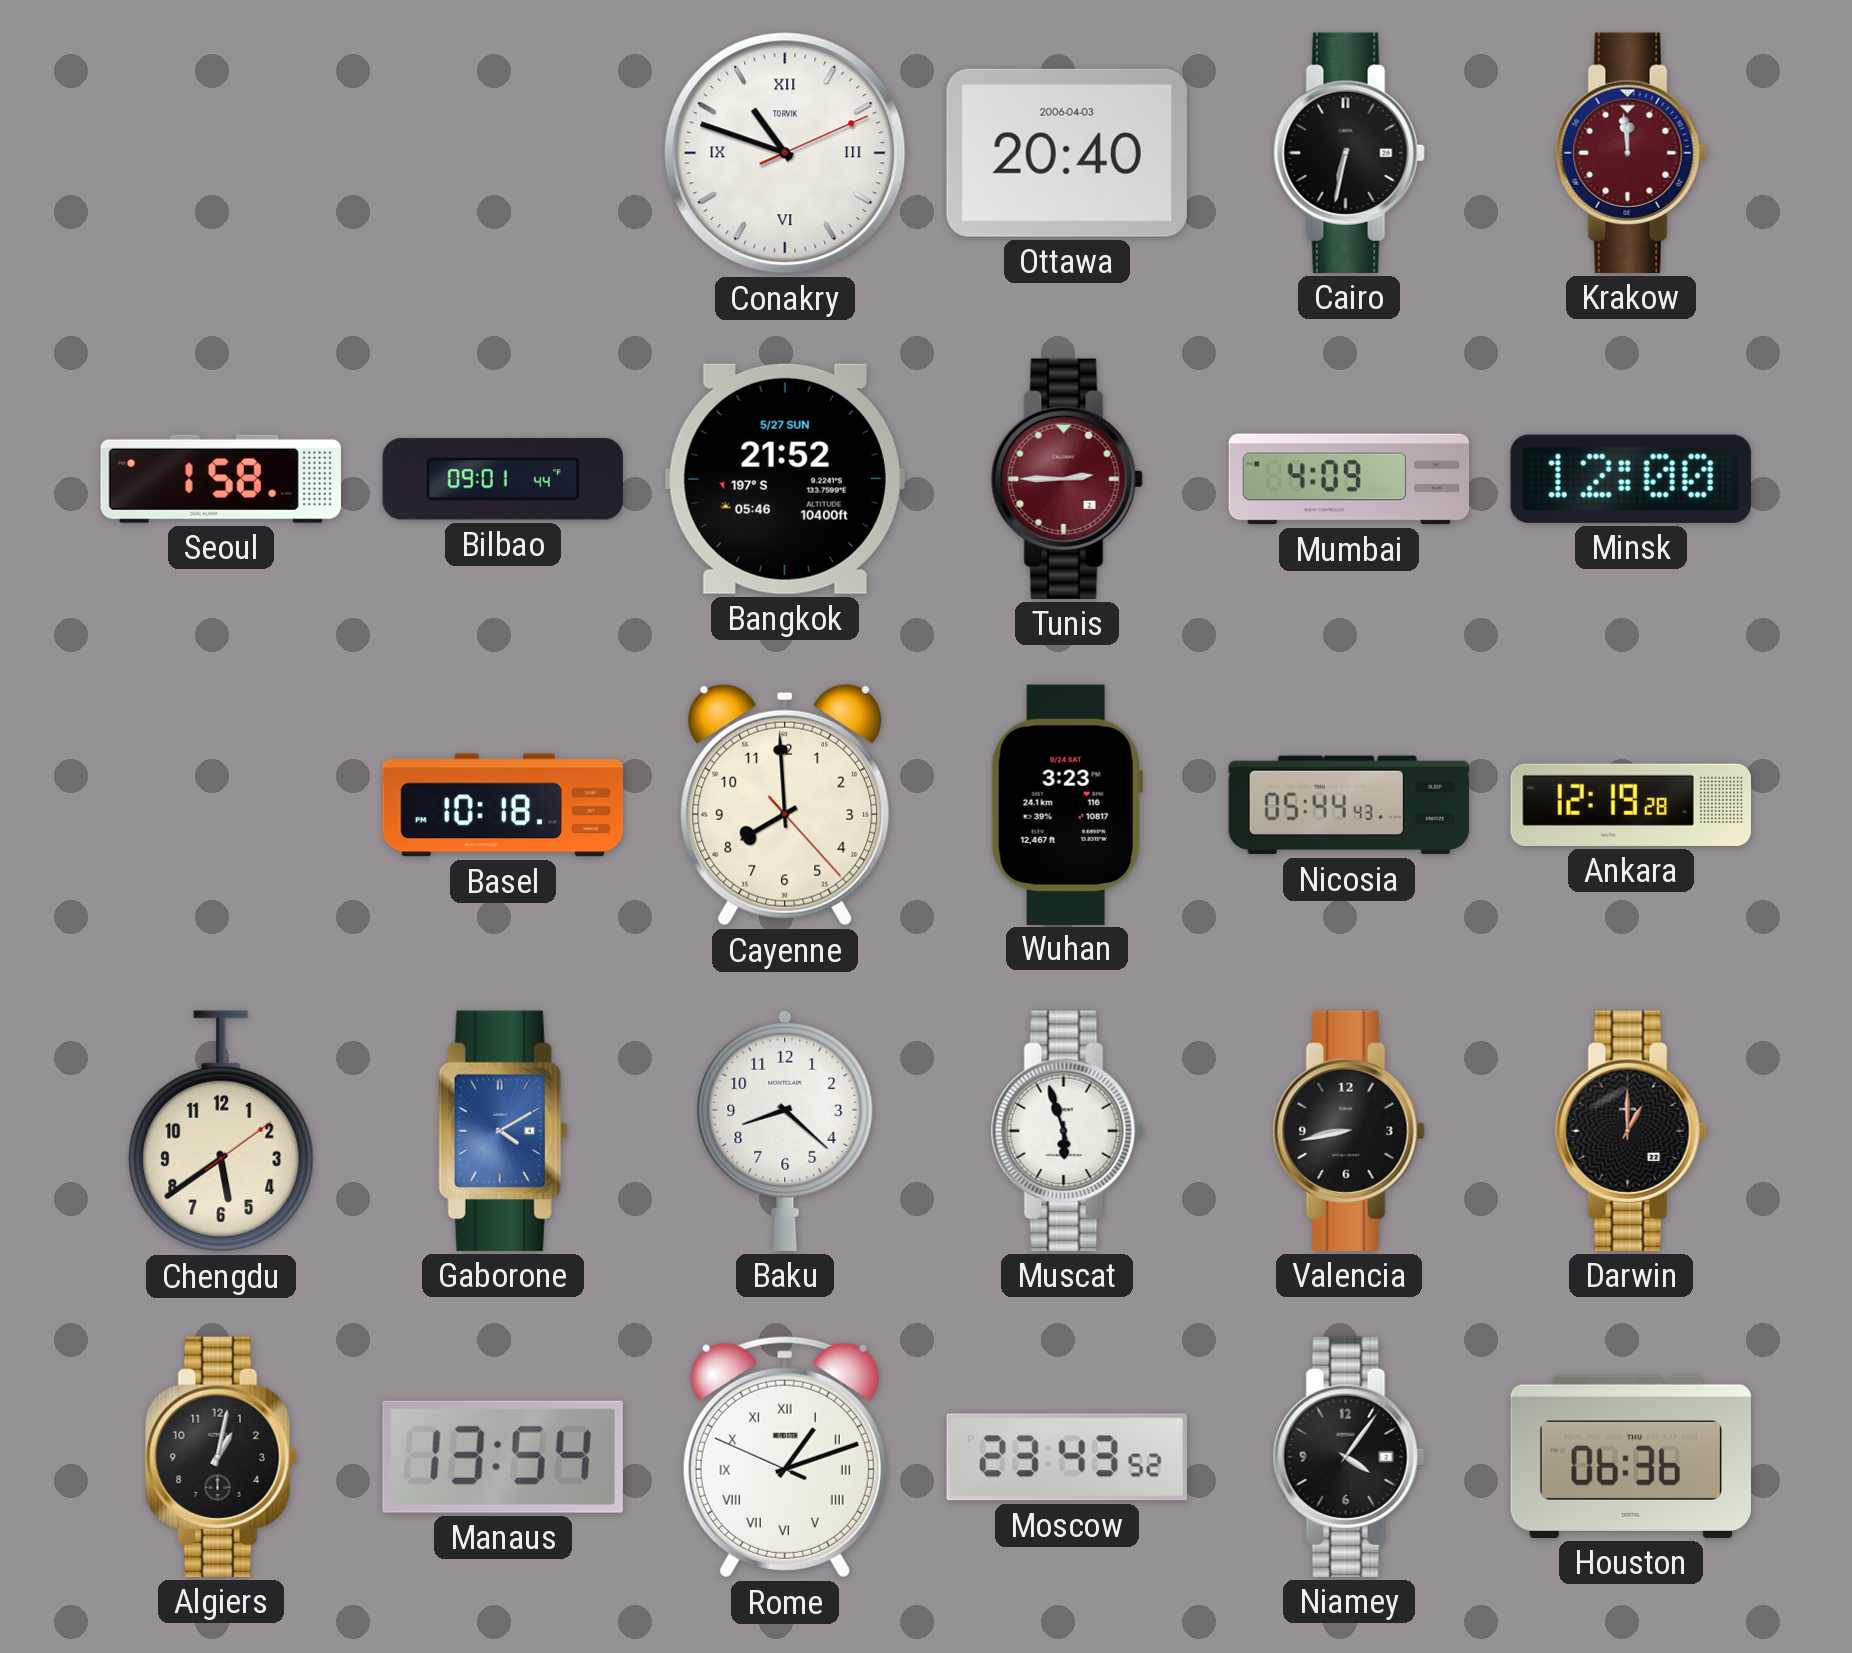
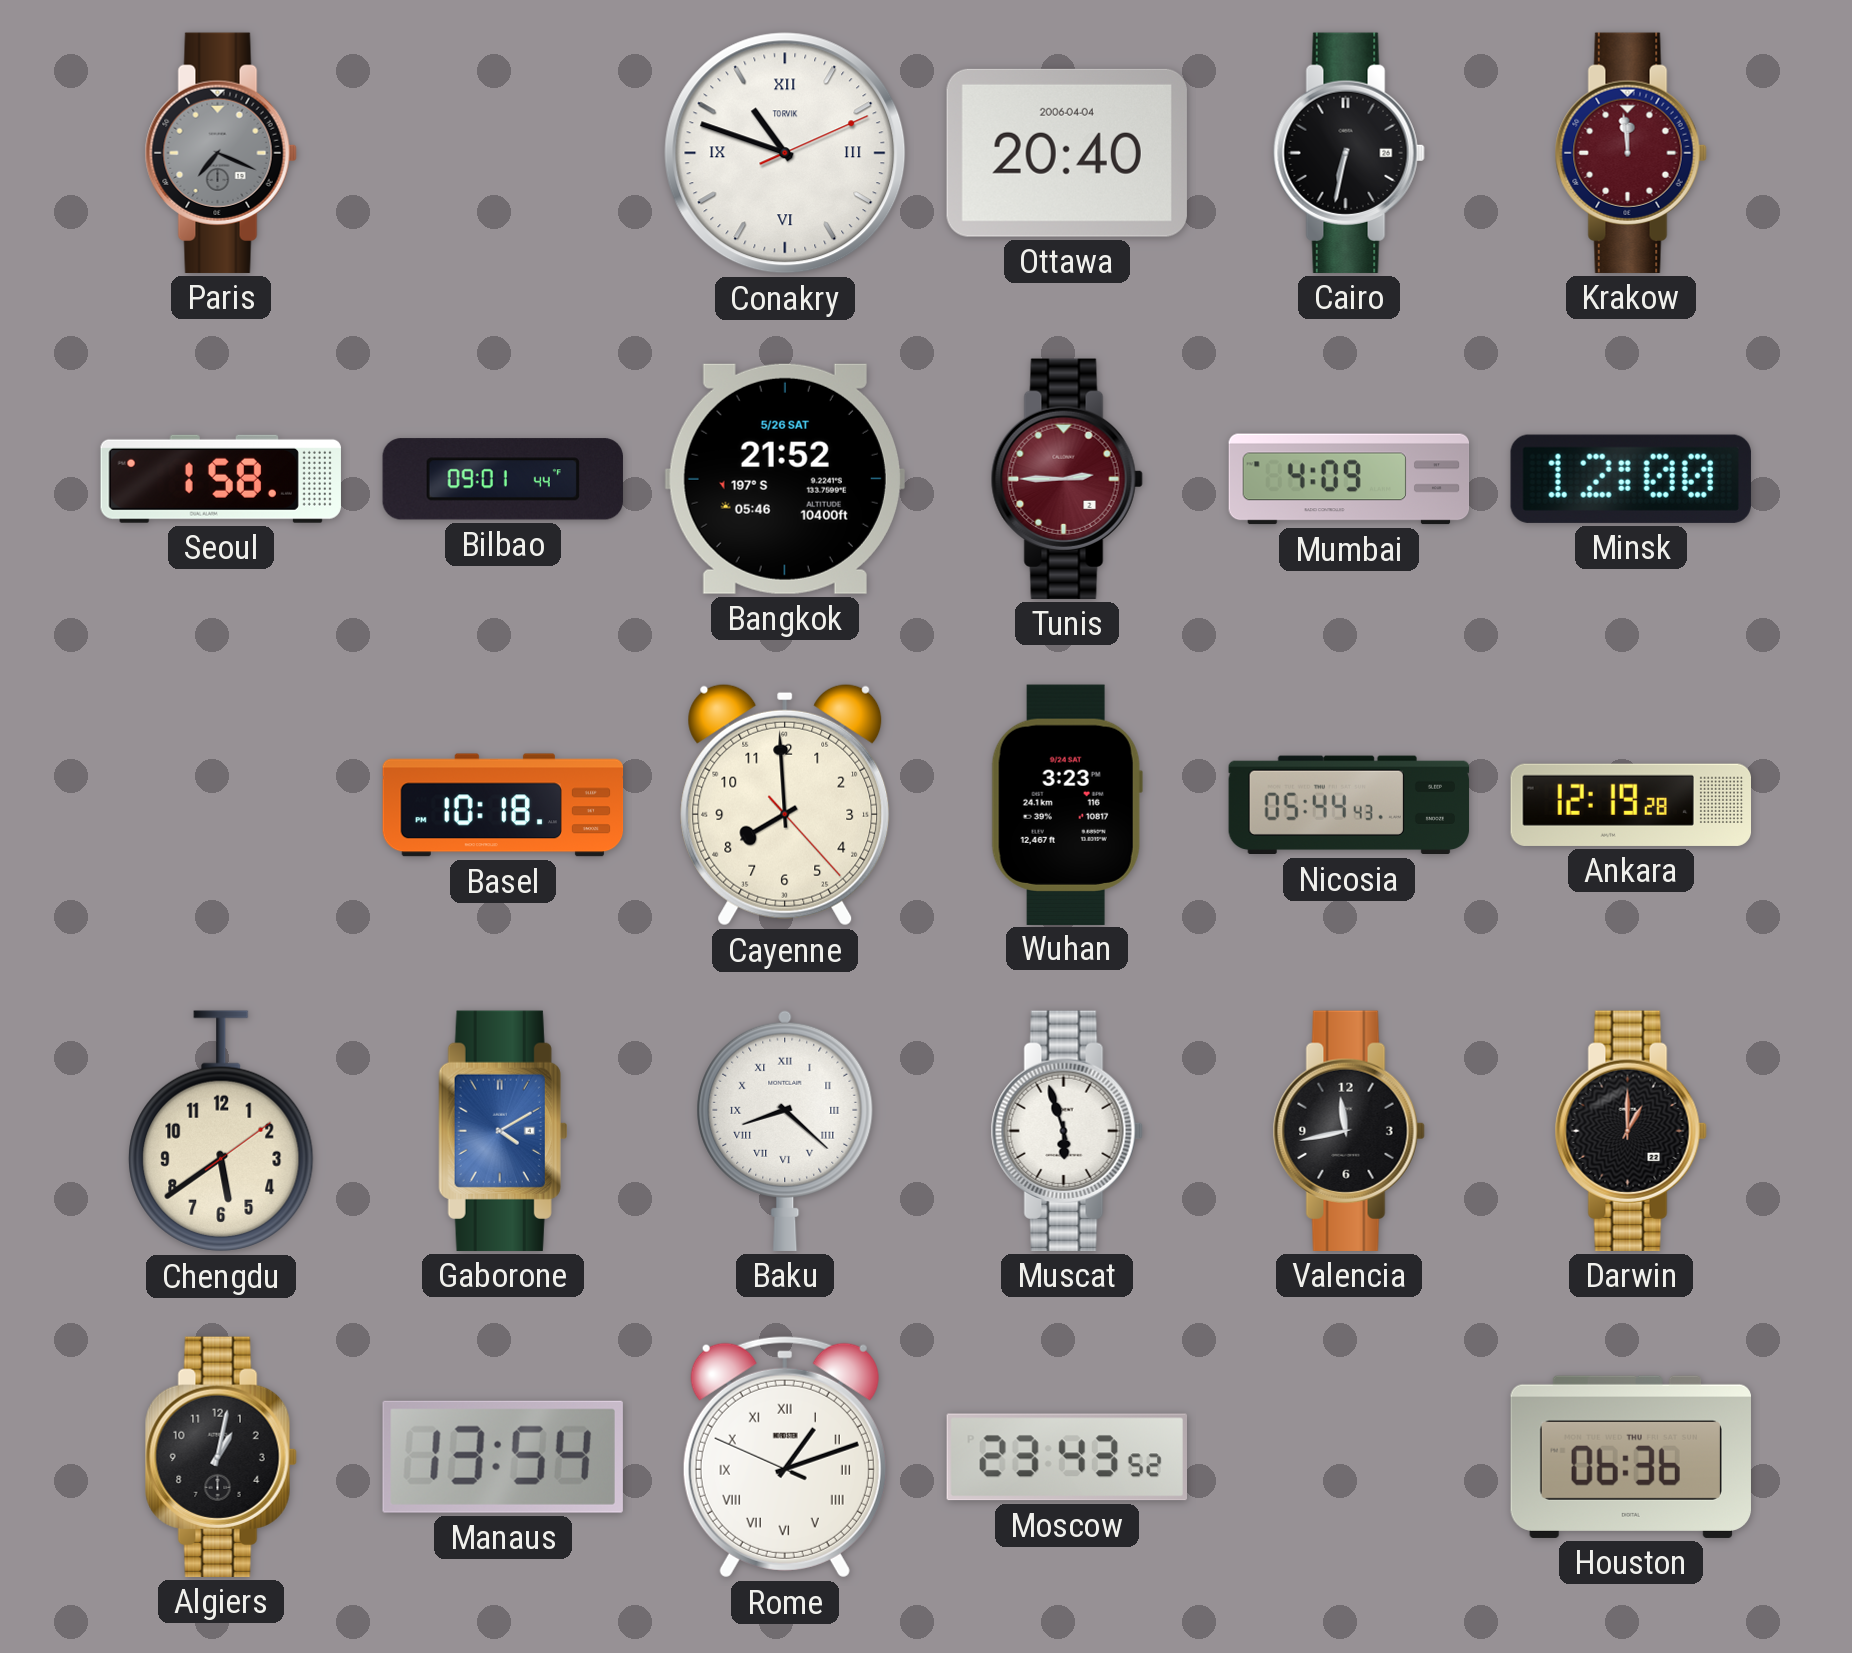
Paris: none -> 7:19 (221, 153)
Ottawa date: 2006-04-03 -> 2006-04-04 (1067, 153)
Bangkok date: 5/27 SUN -> 5/26 SAT (785, 479)
Baku numerals: Arabic -> Roman (785, 1130)
Valencia: 8:43 -> 11:43 (1349, 1131)
Niamey: 4:06 -> none (1349, 1457)
